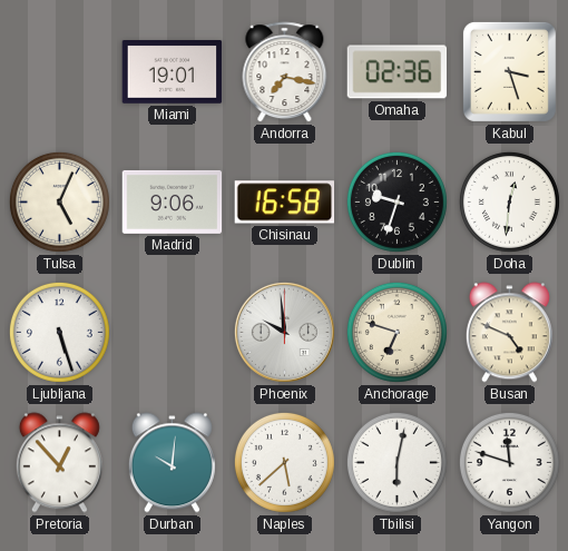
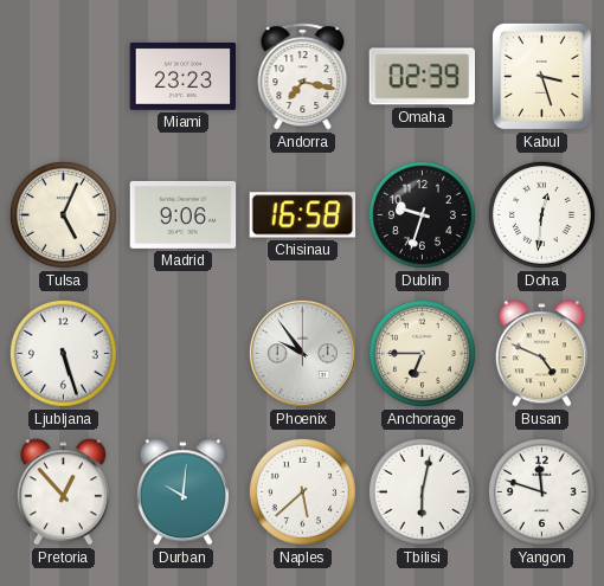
Miami: 19:01 -> 23:23 (184, 77)
Omaha: 02:36 -> 02:39 (423, 77)
Phoenix: 9:59 -> 9:54 (302, 353)
Anchorage: 6:48 -> 6:45 (422, 353)
